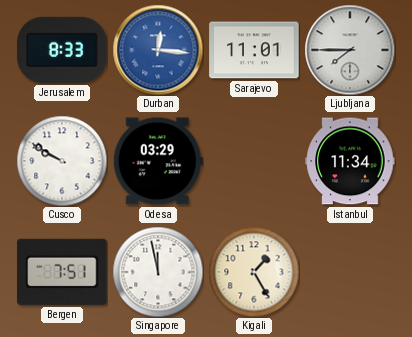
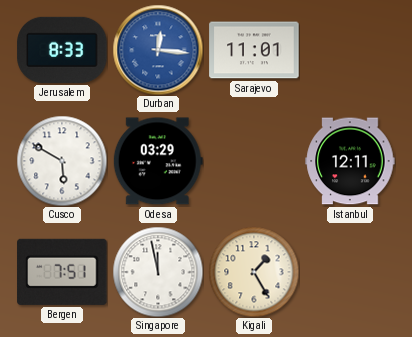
Ljubljana: 7:45 -> none (350, 50)
Cusco: 9:50 -> 5:50 (62, 161)
Istanbul: 11:34 -> 12:11 (350, 161)
